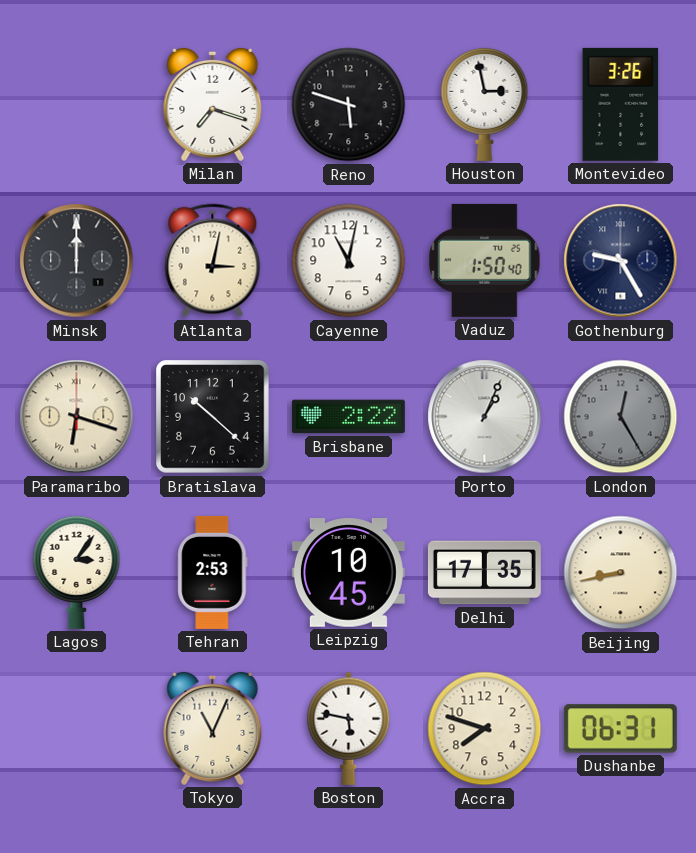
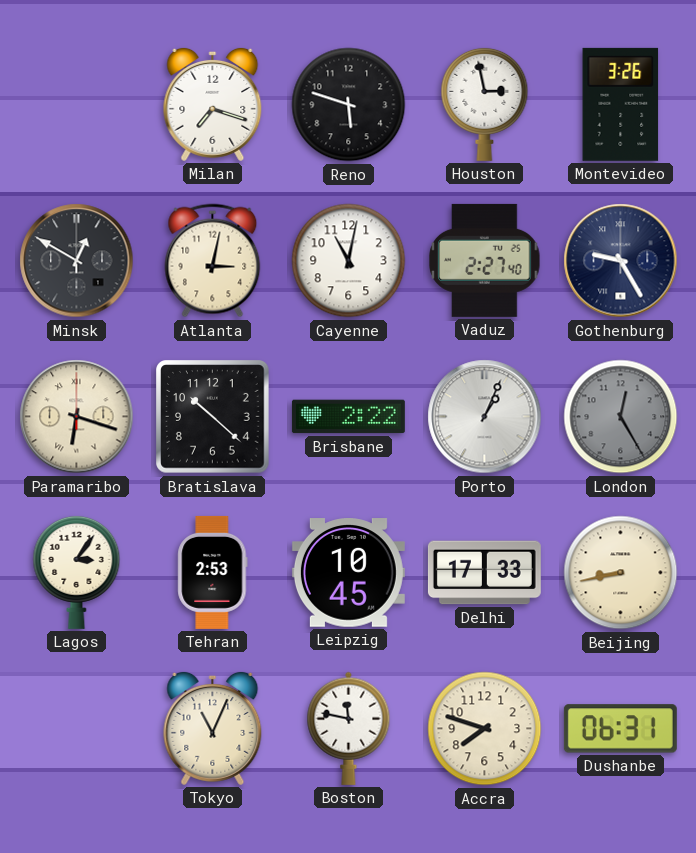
Minsk: 12:00 -> 12:50 (77, 261)
Vaduz: 1:50 -> 2:27 (485, 260)
Delhi: 17:35 -> 17:33 (484, 573)
Boston: 5:47 -> 11:47 (349, 728)
